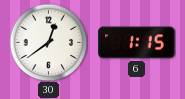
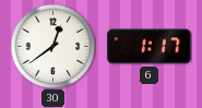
6: 1:15 -> 1:17 (150, 47)
